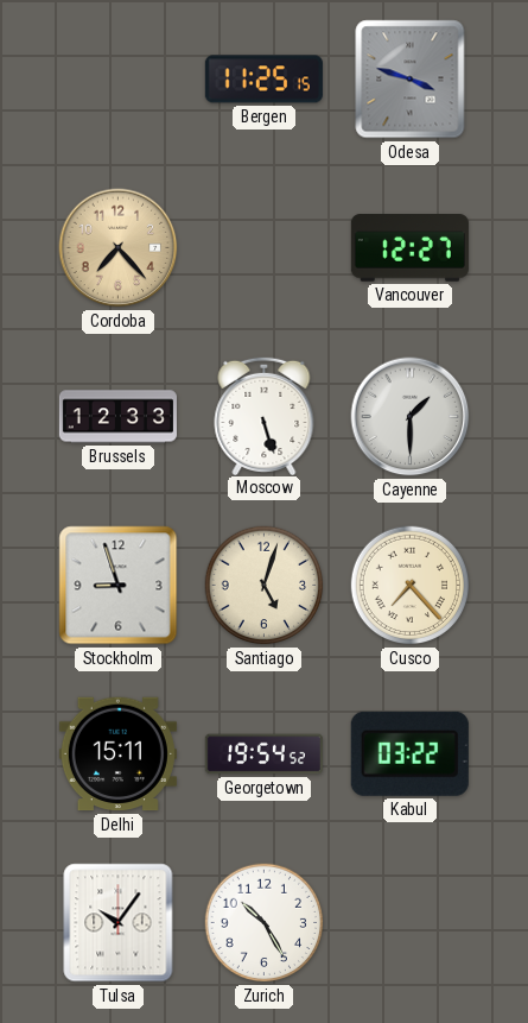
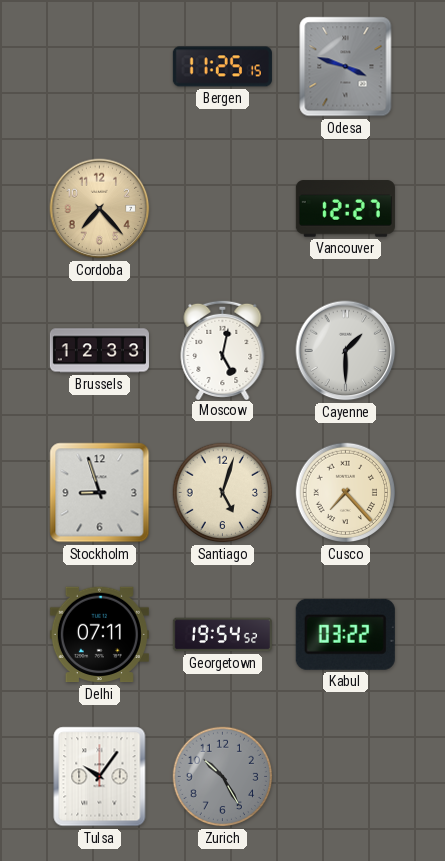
Moscow: 5:27 -> 5:02 (223, 349)
Delhi: 15:11 -> 07:11 (99, 635)
Zurich dial: white -> grey (223, 777)
